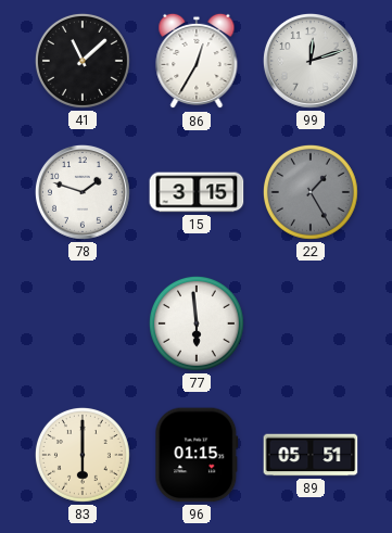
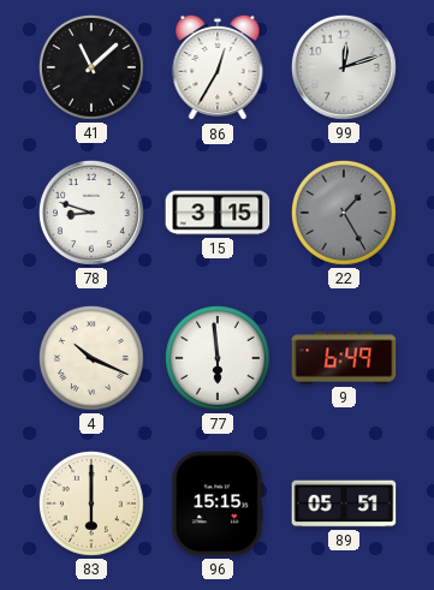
78: 1:48 -> 8:48 (93, 214)
4: none -> 10:19 (91, 358)
9: none -> 6:49 (344, 358)
96: 01:15 -> 15:15 (218, 503)
